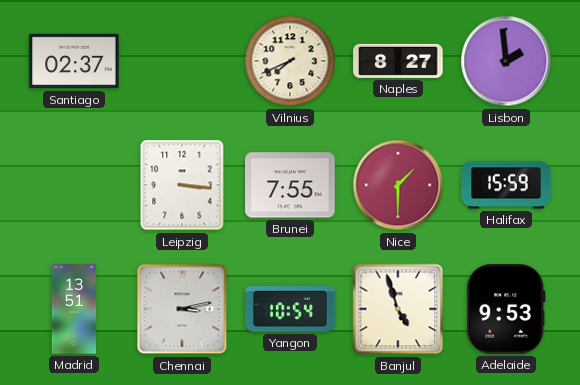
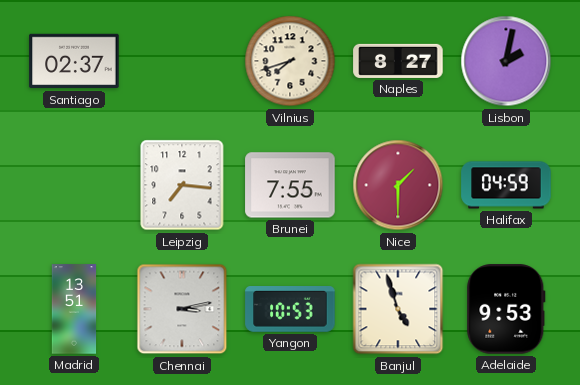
Vilnius: 7:41 -> 7:42 (290, 61)
Lisbon: 1:59 -> 2:02 (506, 61)
Leipzig: 3:16 -> 7:16 (182, 185)
Halifax: 15:59 -> 04:59 (506, 185)
Yangon: 10:54 -> 10:53 (290, 310)
